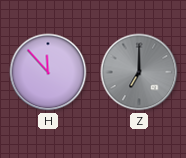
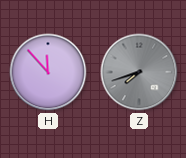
Z: 7:00 -> 7:42 (139, 72)
